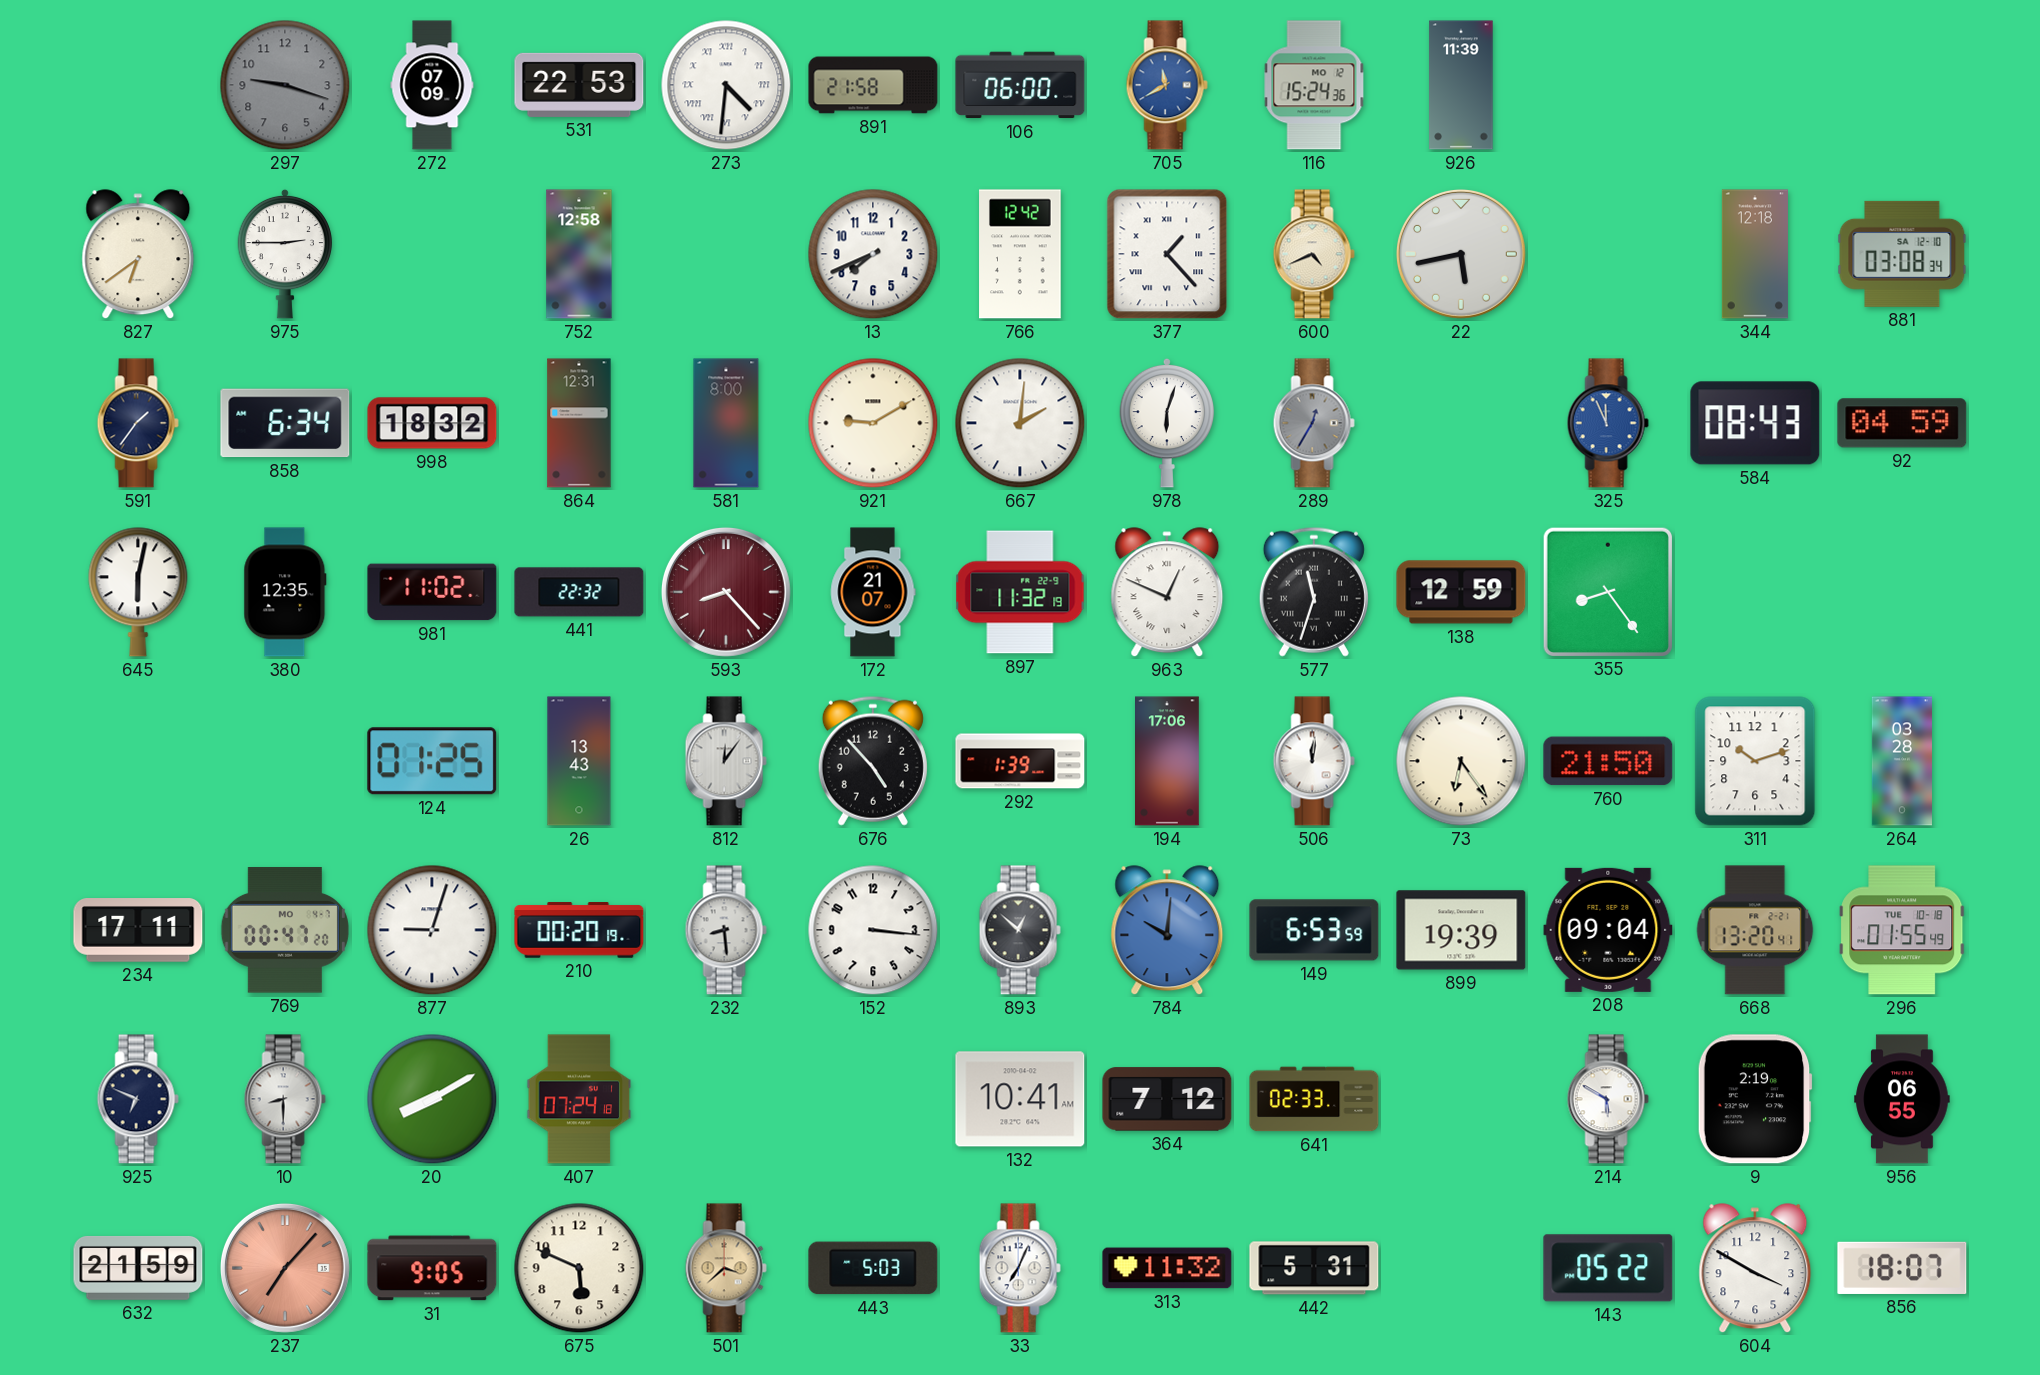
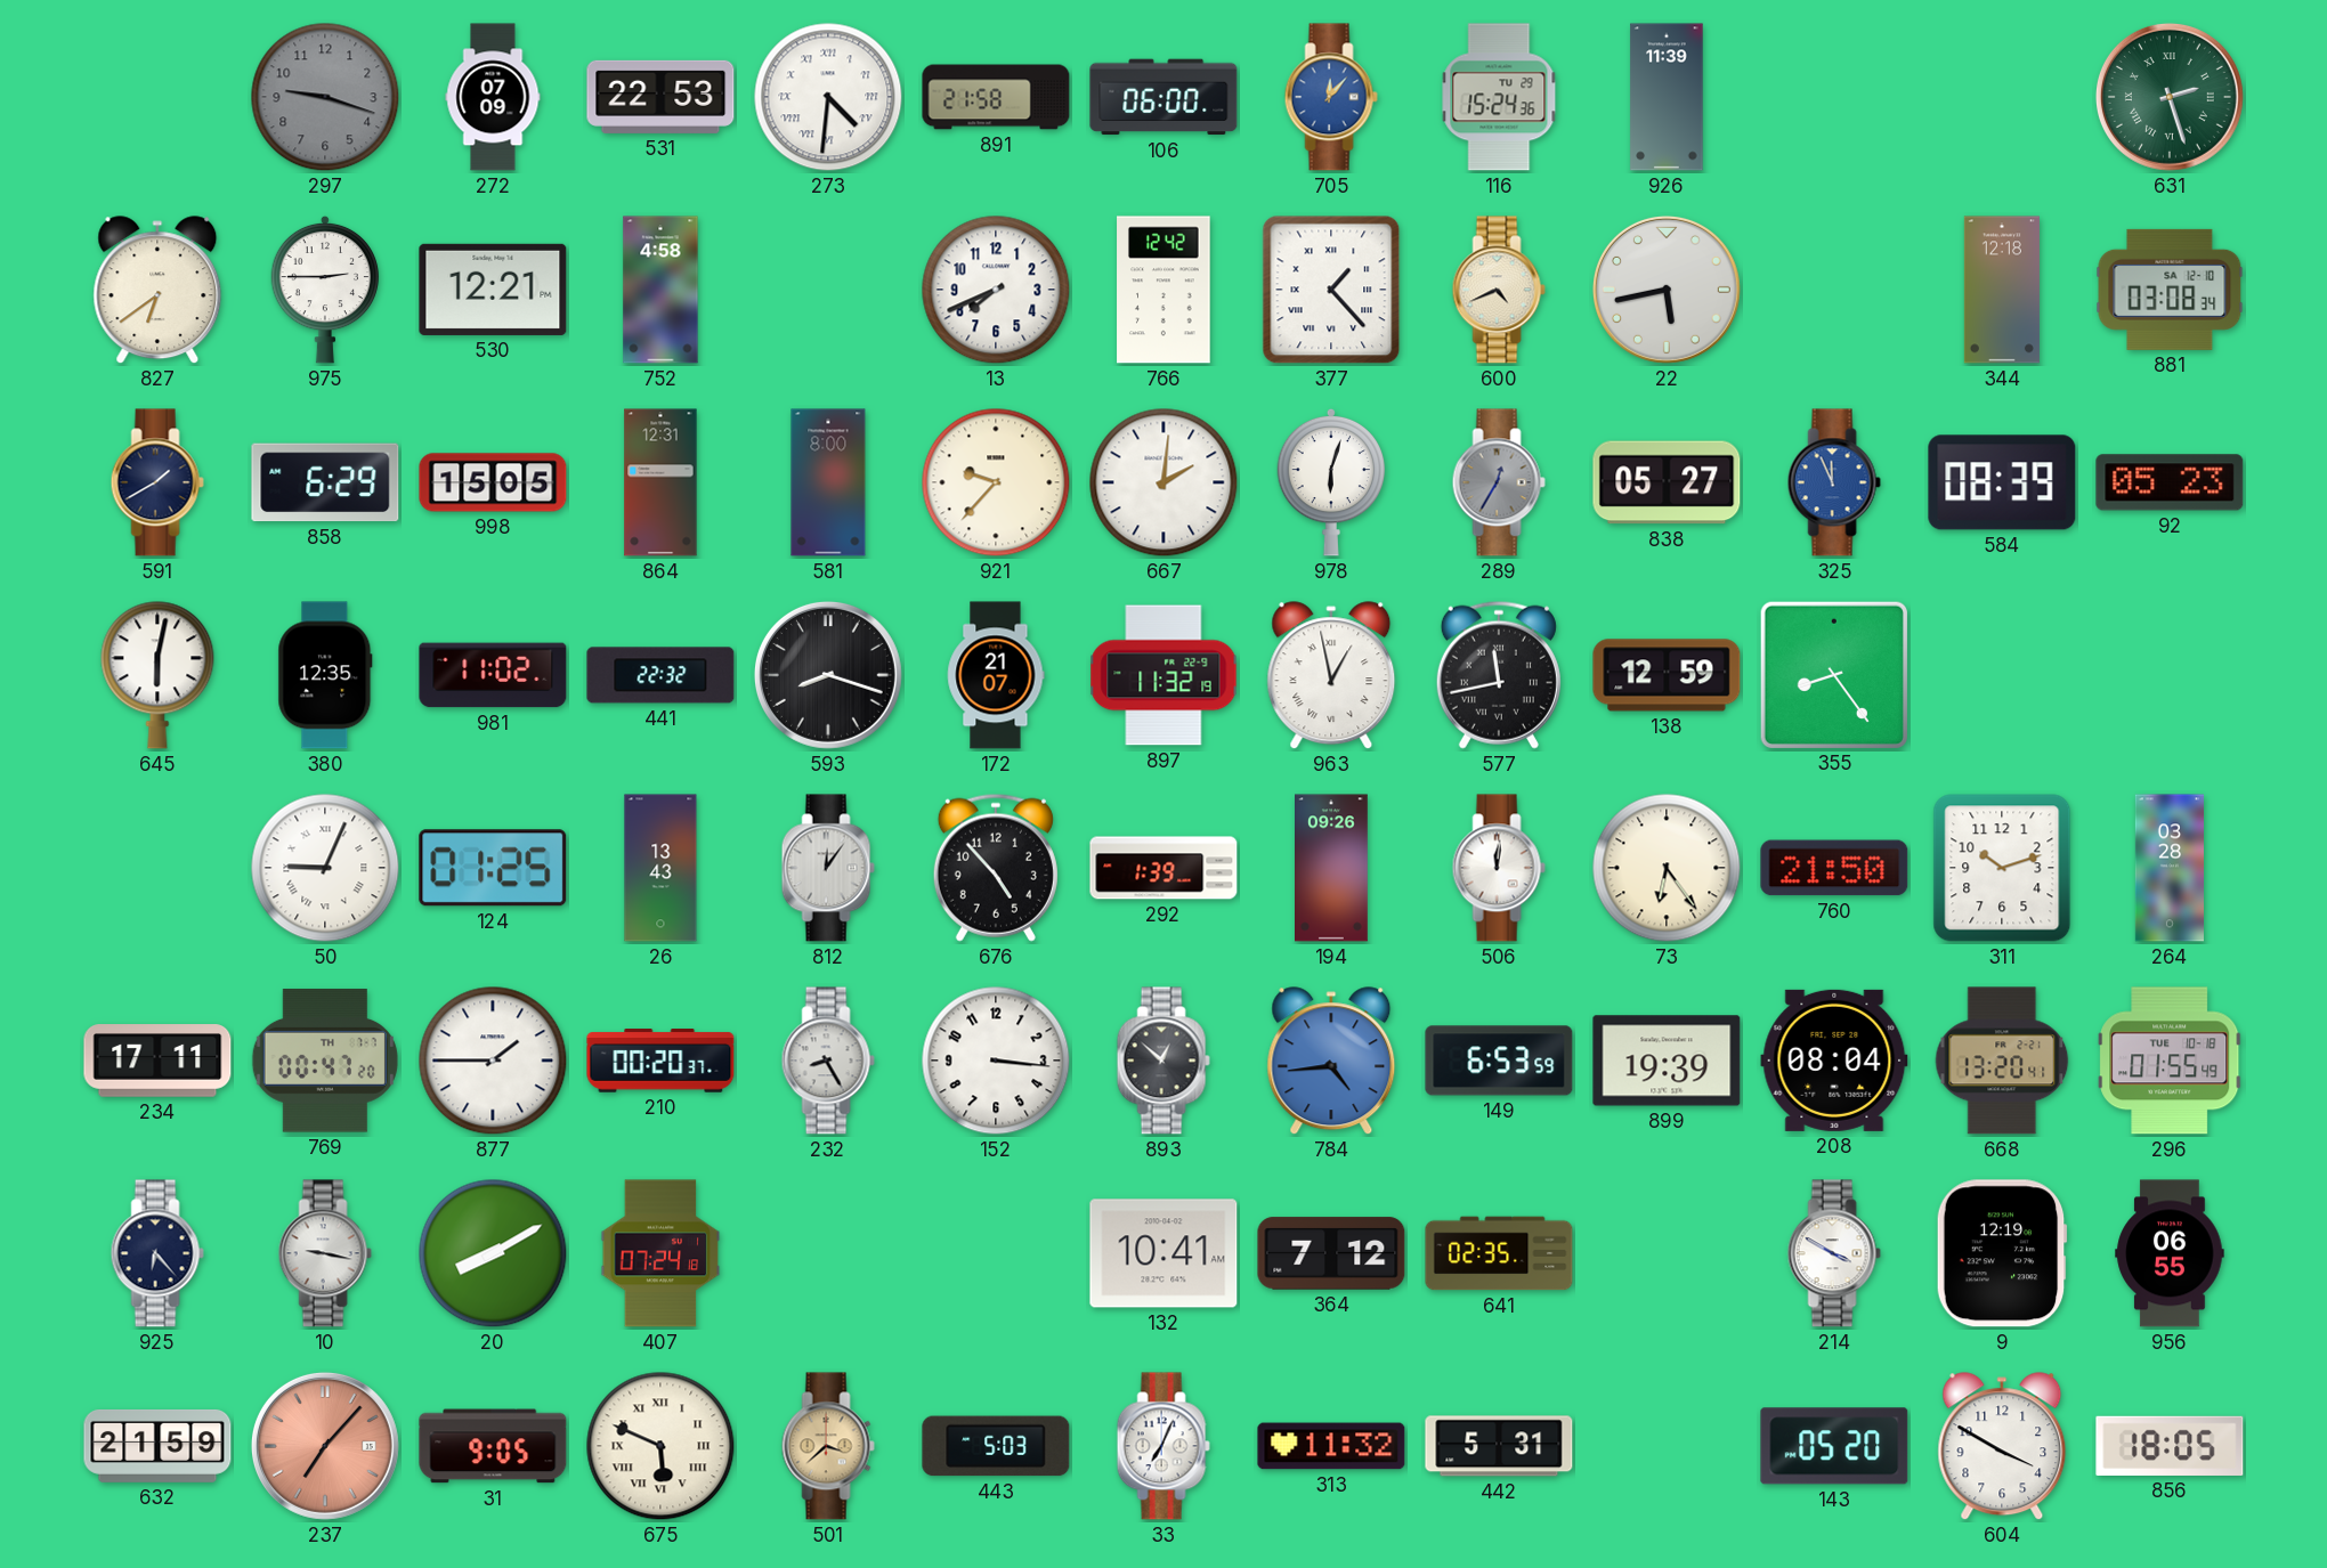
705: 11:40 -> 12:07 (1331, 97)
116 date: MO 12 -> TU 29 (1499, 97)
631: none -> 2:27 (2170, 97)
530: none -> 12:21 (493, 290)
752: 12:58 -> 4:58 (660, 290)
591: 1:36 -> 1:40 (157, 482)
858: 6:34 -> 6:29 (325, 482)
998: 18:32 -> 15:05 (493, 482)
921: 9:10 -> 9:37 (996, 482)
838: none -> 05:27 (1667, 482)
584: 08:43 -> 08:39 (2002, 482)
92: 04:59 -> 05:23 (2170, 482)
593: 8:23 -> 8:18 (828, 675)
593 dial: burgundy -> black (828, 675)
963: 12:49 -> 12:58 (1331, 676)
577: 11:33 -> 11:43 (1499, 675)
50: none -> 9:04 (325, 868)
194: 17:06 -> 09:26 (1332, 868)
769 date: MO 4-7 -> TH 7-7 (325, 1061)
877: 9:03 -> 1:45 (493, 1061)
210: 00:20:19 -> 00:20:37 (660, 1061)
232: 8:29 -> 8:25 (828, 1061)
784: 10:01 -> 4:44 (1331, 1062)
208: 09:04 -> 08:04 (1834, 1061)
925: 6:49 -> 6:23 (157, 1253)
10: 8:30 -> 9:17 (325, 1253)
641: 02:33 -> 02:35 (1499, 1253)
214: 5:50 -> 3:50 (1834, 1253)
9: 2:19 -> 12:19 (2002, 1253)
675 numerals: Arabic -> Roman (660, 1446)
143: 05:22 -> 05:20 (1834, 1446)
856: 18:07 -> 18:05 (2170, 1446)
